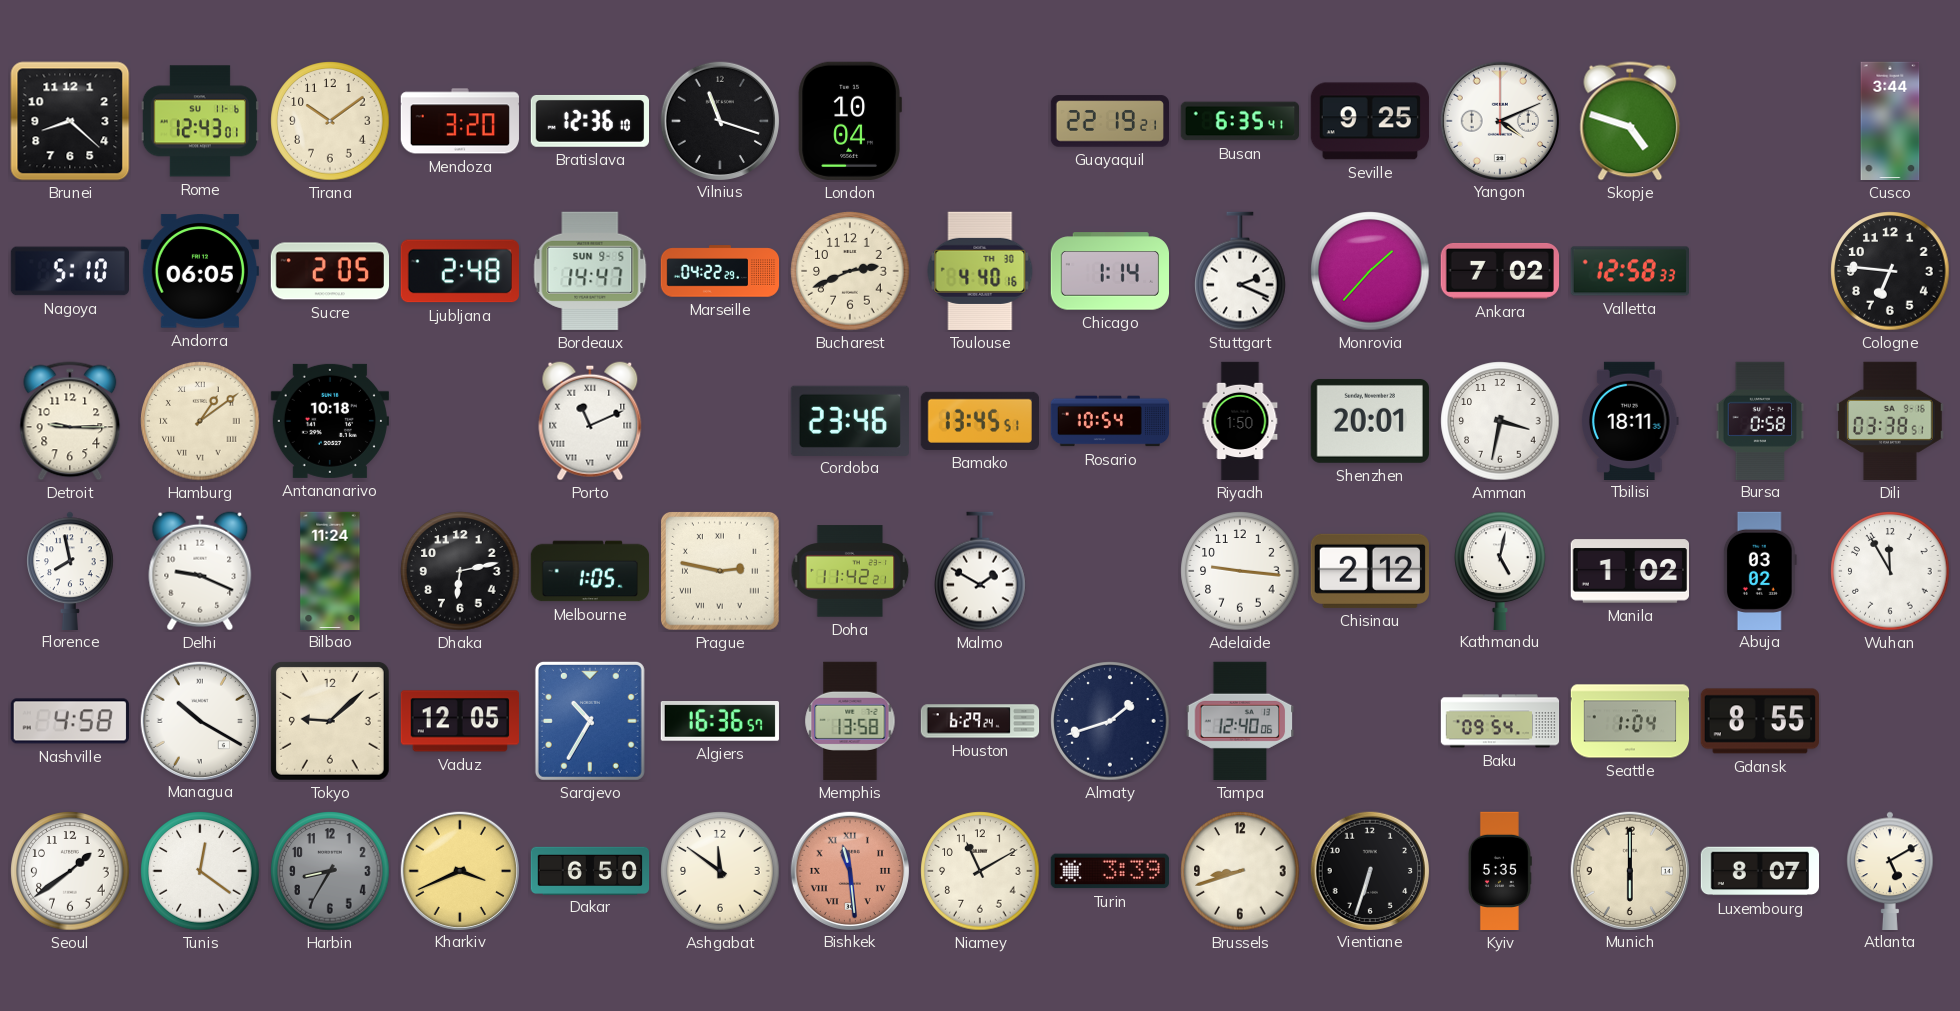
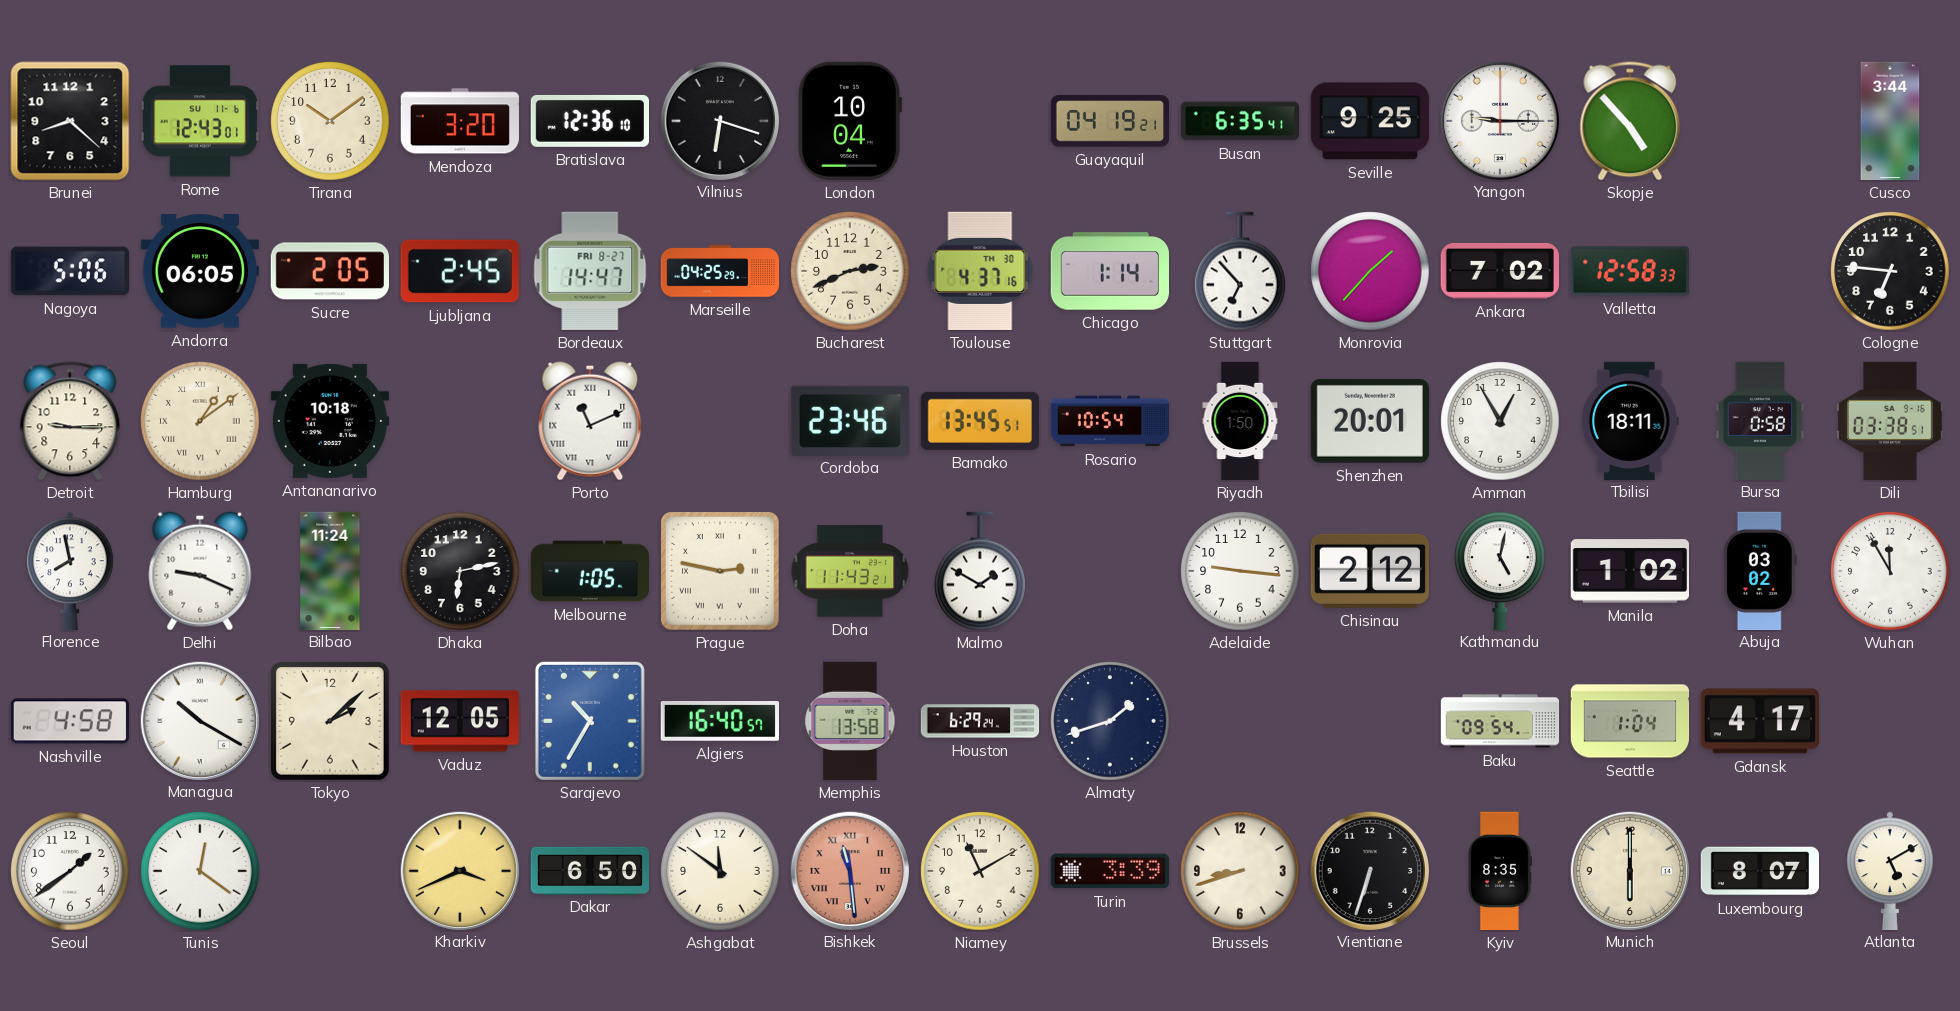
Vilnius: 11:18 -> 6:18 (719, 120)
Guayaquil: 22:19 -> 04:19 (1109, 121)
Yangon: 4:11 -> 9:15 (1499, 120)
Skopje: 4:48 -> 4:53 (1630, 121)
Nagoya: 5:10 -> 5:06 (69, 271)
Ljubljana: 2:48 -> 2:45 (460, 271)
Bordeaux date: SUN 9-5 -> FRI 8-27 (590, 271)
Marseille: 04:22 -> 04:25 (720, 271)
Toulouse: 4:40 -> 4:37 (980, 271)
Stuttgart: 2:19 -> 6:53 (1240, 271)
Amman: 3:32 -> 12:55 (1500, 421)
Doha: 11:42 -> 11:43 (850, 571)
Tokyo: 9:08 -> 2:08 (331, 722)
Algiers: 16:36 -> 16:40 (720, 722)
Tampa: 12:40 -> none (1240, 721)
Gdansk: 8:55 -> 4:17 (1760, 721)
Harbin: 8:35 -> none (330, 871)
Kyiv: 5:35 -> 8:35 (1499, 871)
